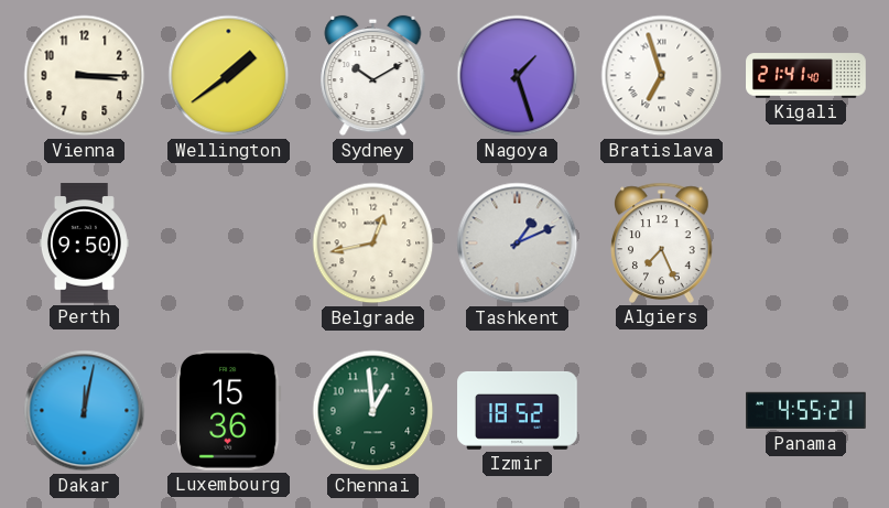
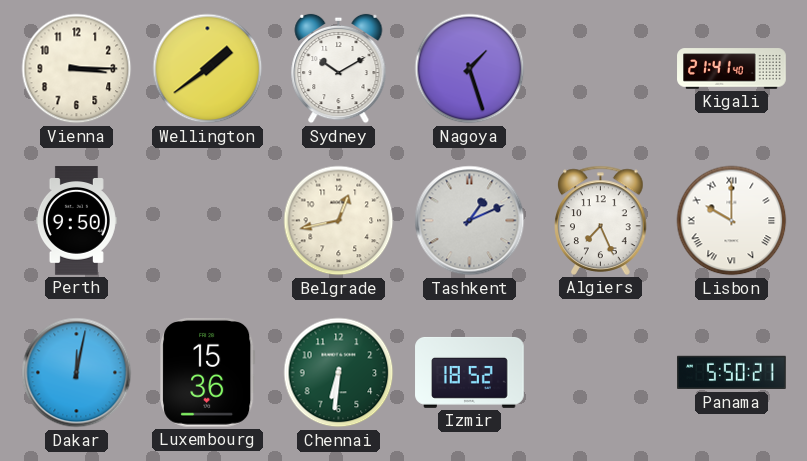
Bratislava: 6:57 -> none (662, 76)
Lisbon: none -> 10:00 (732, 221)
Chennai: 12:59 -> 6:31 (339, 373)
Panama: 4:55 -> 5:50 (732, 373)
